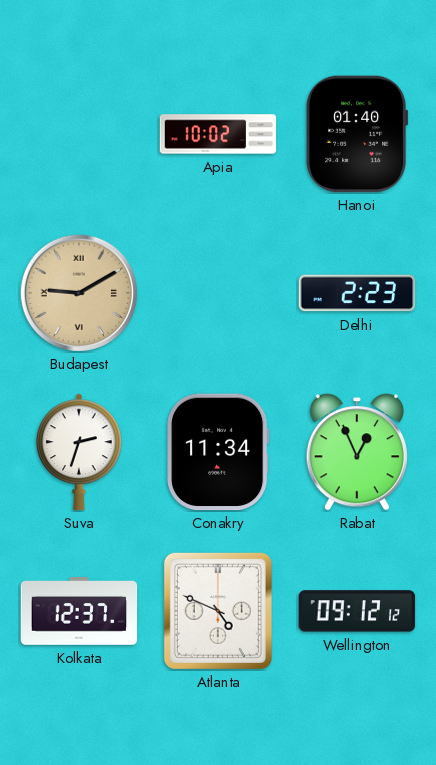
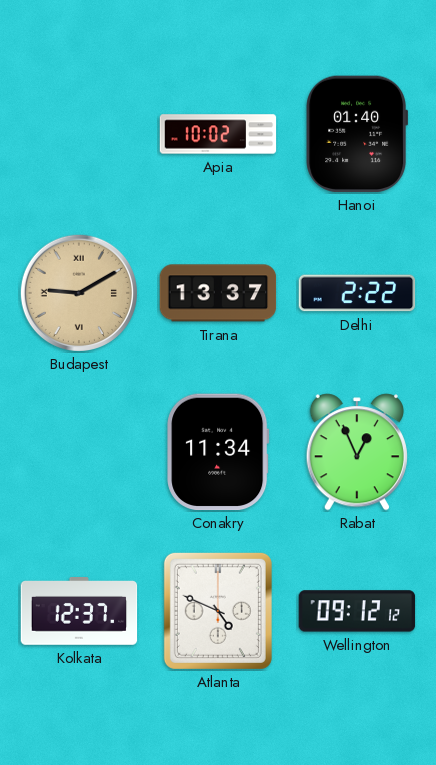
Tirana: none -> 13:37 (218, 293)
Delhi: 2:23 -> 2:22 (357, 293)
Suva: 2:33 -> none (79, 452)
